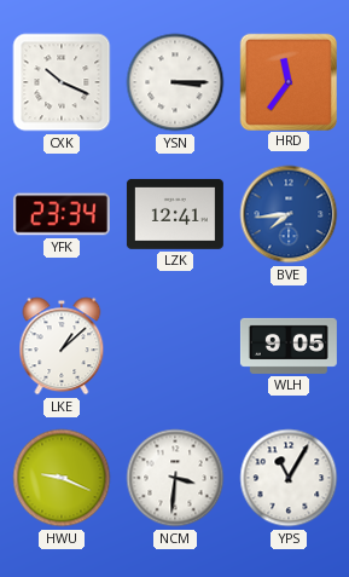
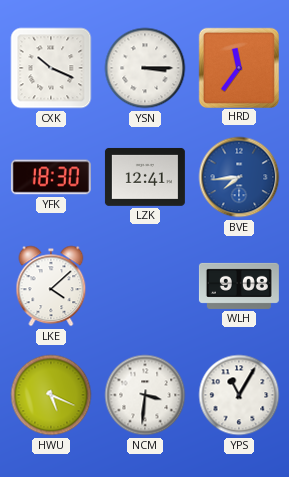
YFK: 23:34 -> 18:30 (51, 177)
LKE: 1:08 -> 4:08 (51, 286)
WLH: 9:05 -> 9:08 (239, 286)
HWU: 9:19 -> 5:19 (51, 395)
